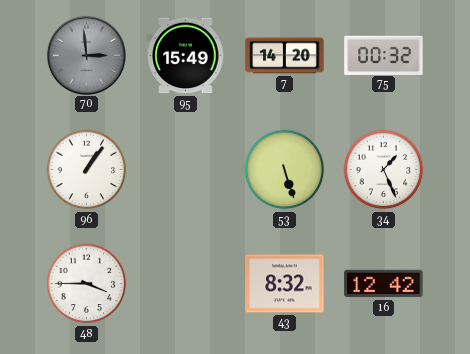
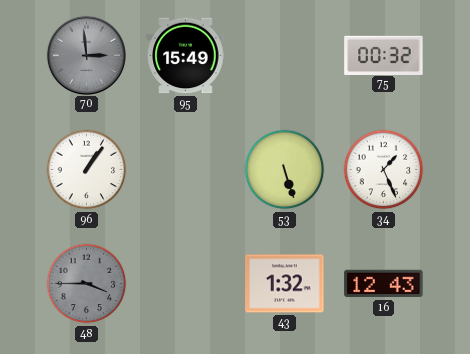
7: 14:20 -> none (285, 56)
48 dial: white -> grey (87, 284)
43: 8:32 -> 1:32 (285, 284)
16: 12:42 -> 12:43 (384, 284)
